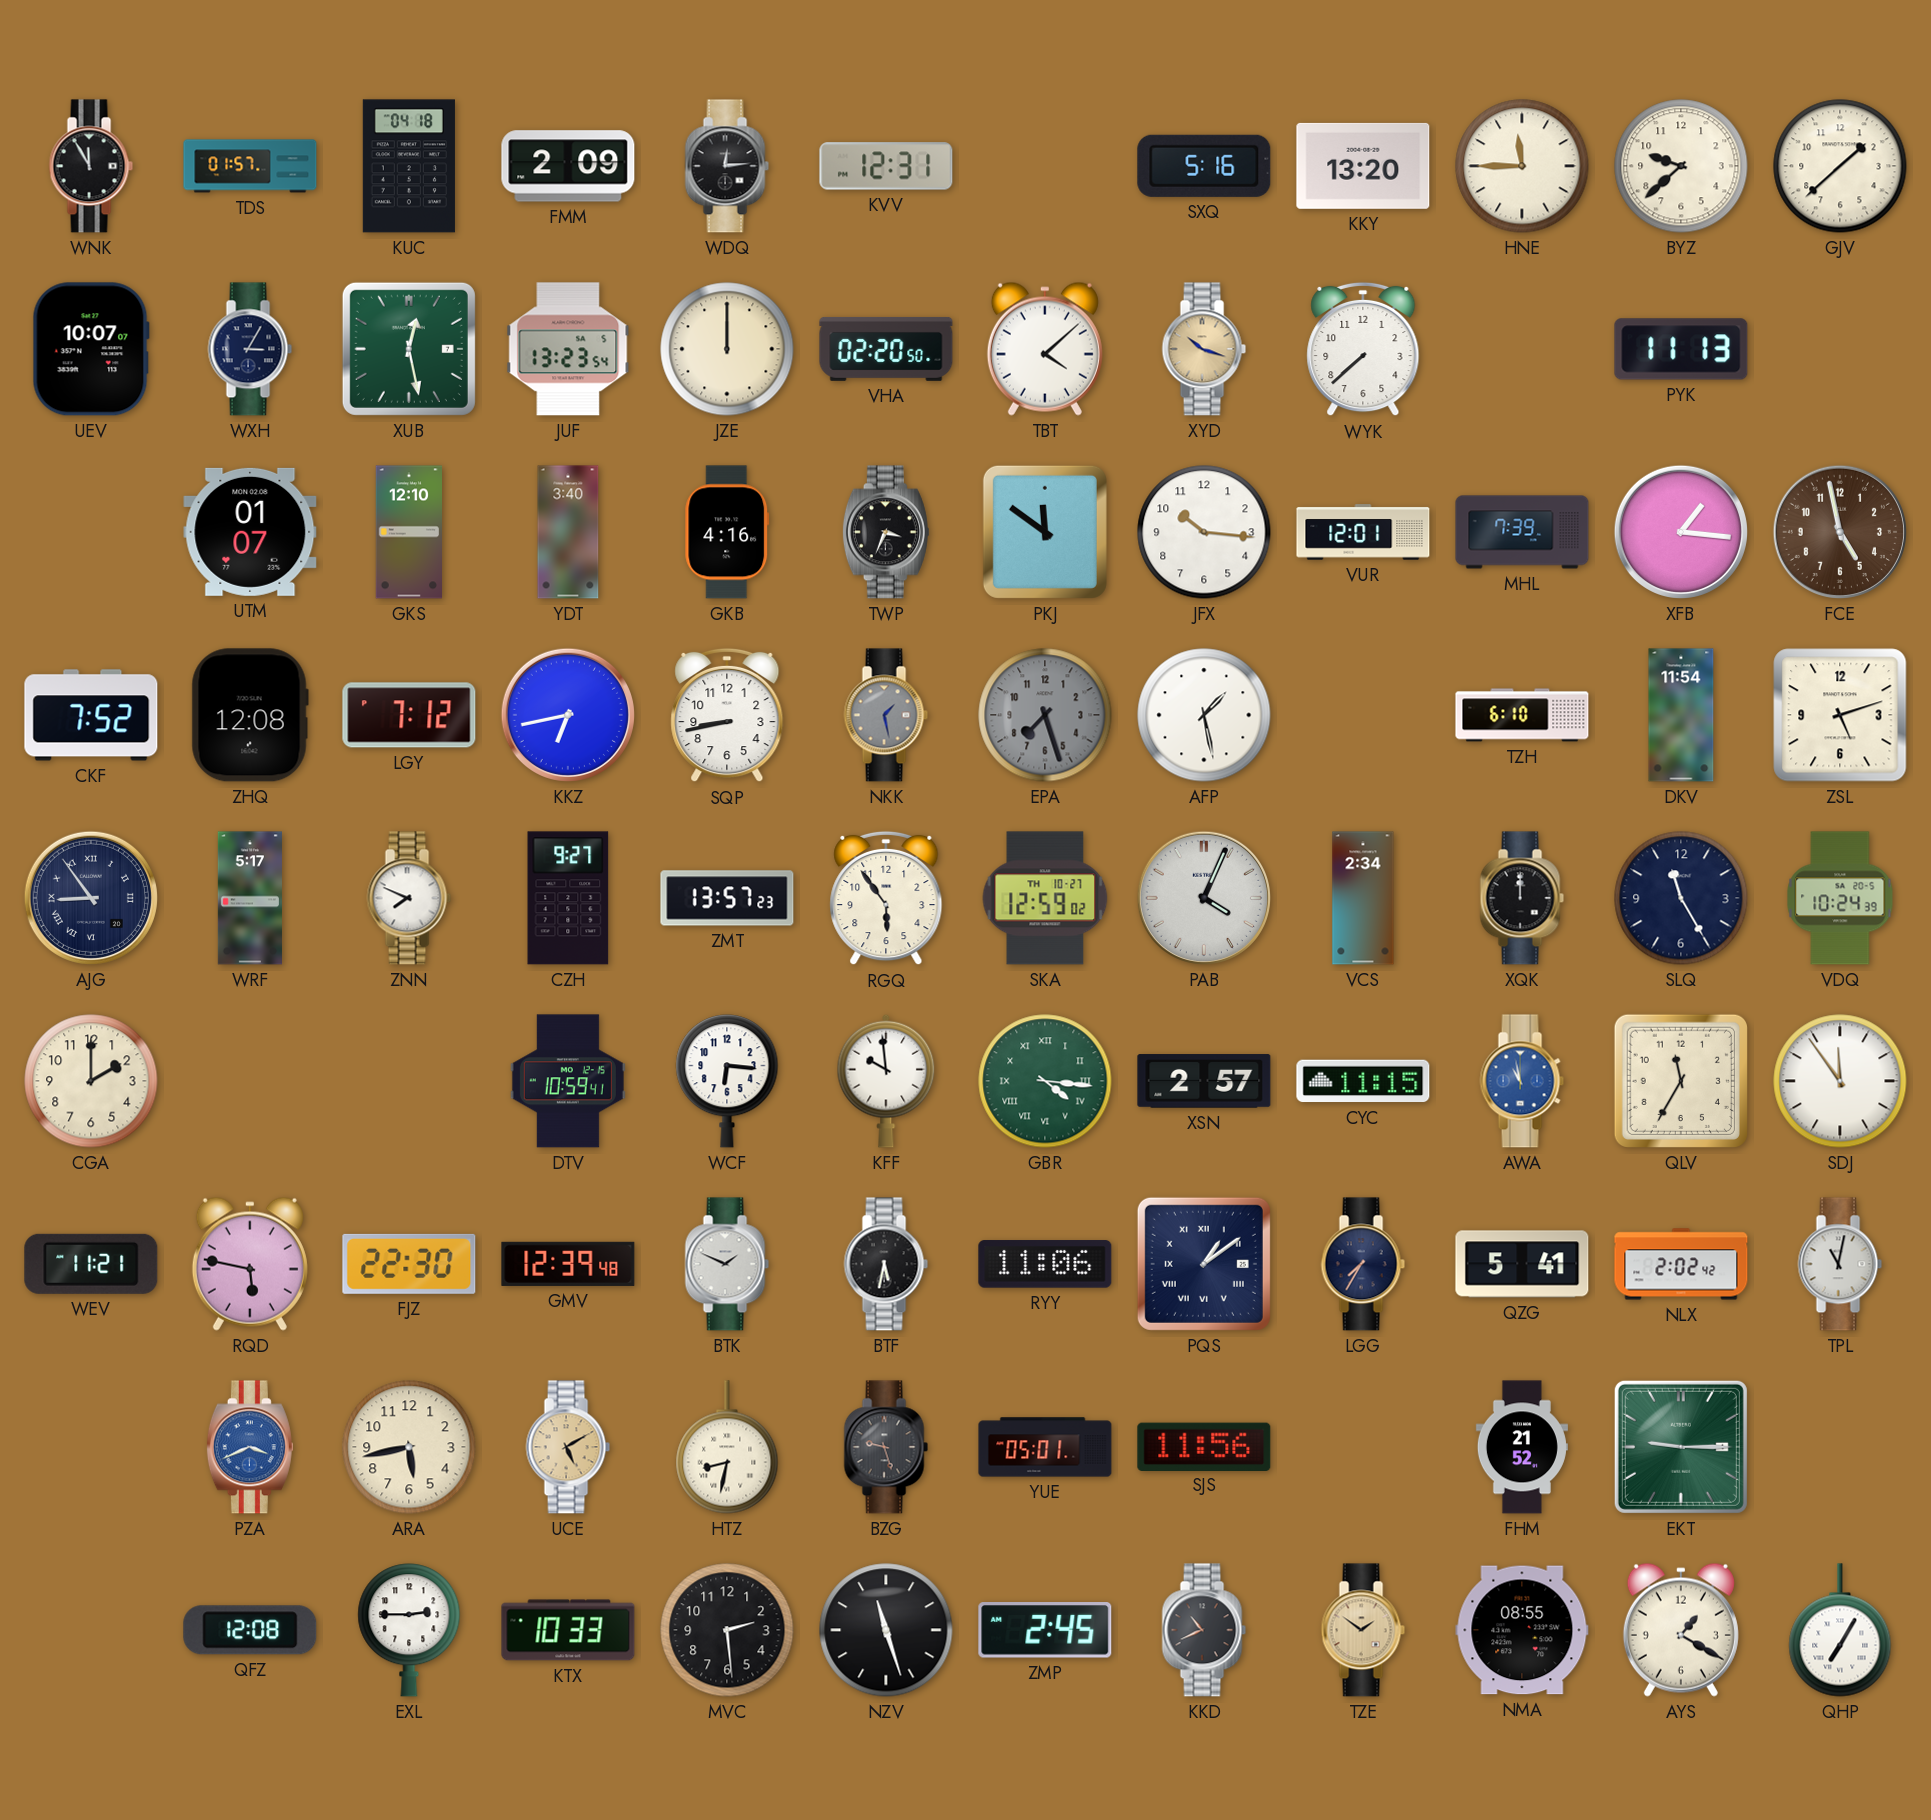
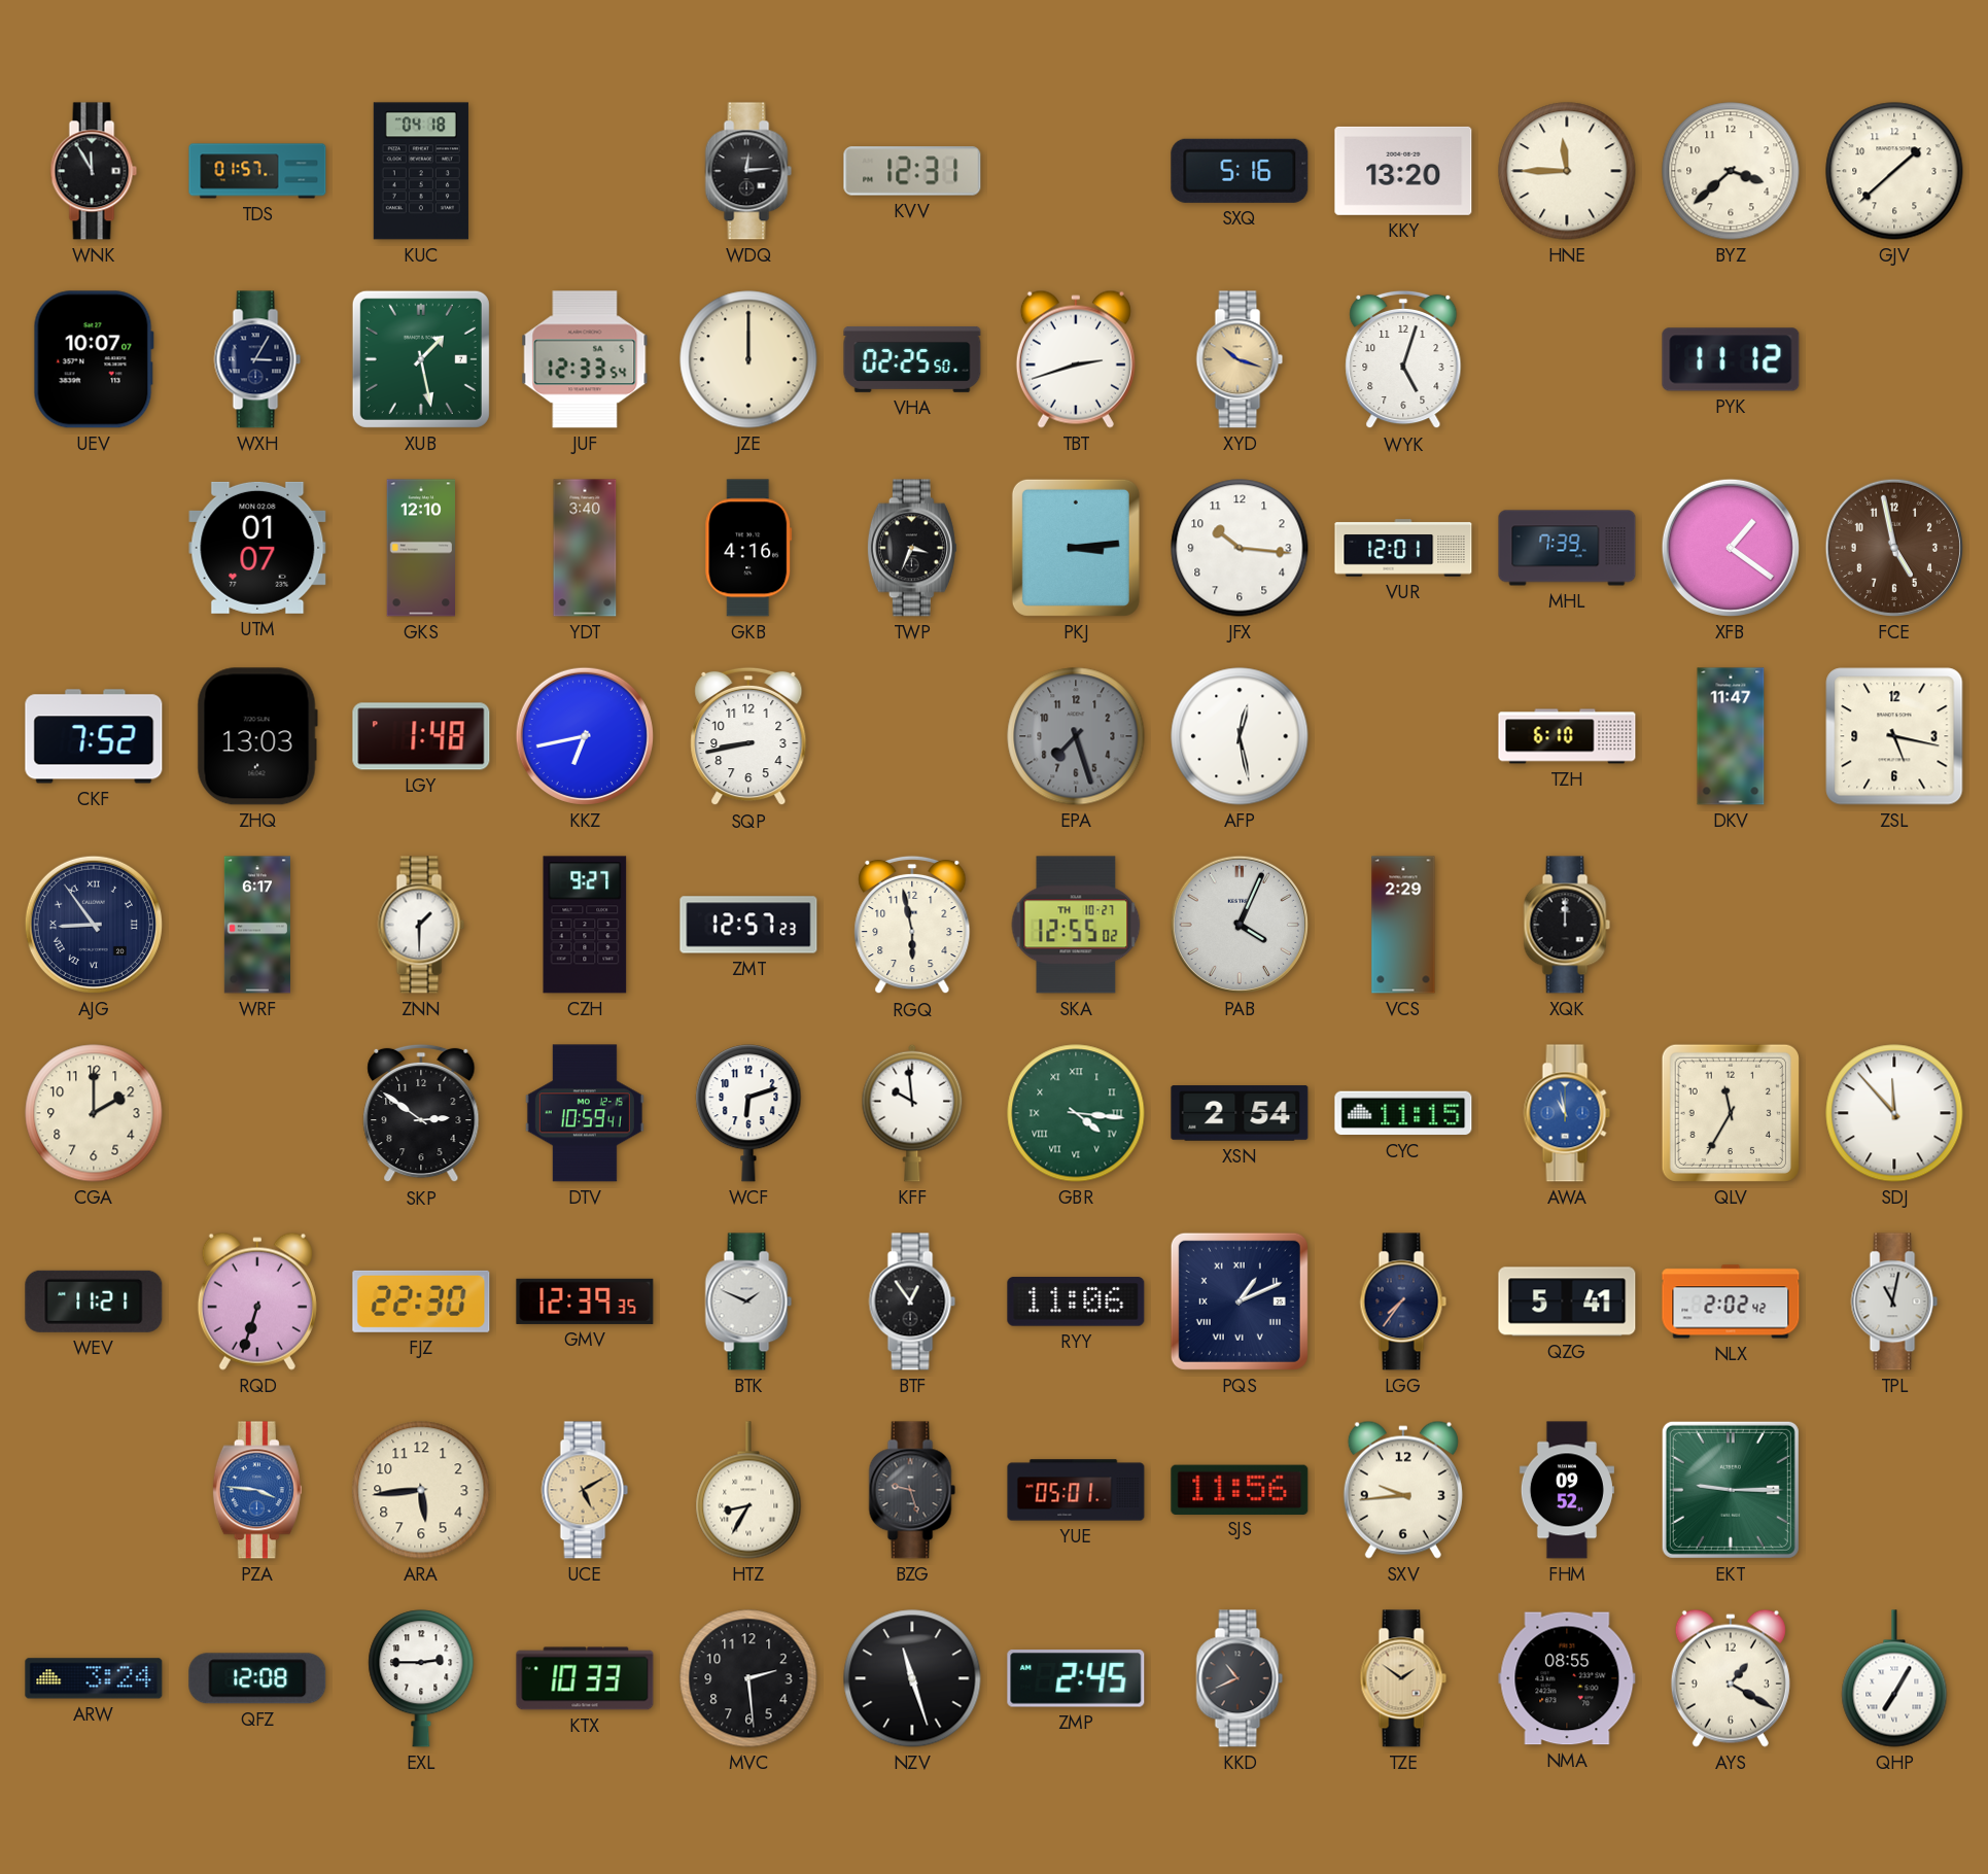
FMM: 2:09 -> none (568, 166)
BYZ: 9:38 -> 3:38 (1731, 171)
XUB: 12:28 -> 1:28 (421, 359)
JUF: 13:23 -> 12:33 (585, 359)
VHA: 02:20 -> 02:25 (912, 359)
TBT: 4:08 -> 2:42 (1076, 359)
WYK: 7:38 -> 5:03 (1403, 359)
PYK: 11:13 -> 11:12 (1731, 359)
PKJ: 11:51 -> 3:14 (1076, 548)
XFB: 1:16 -> 1:21 (1731, 548)
ZHQ: 12:08 -> 13:03 (257, 736)
LGY: 7:12 -> 1:48 (421, 736)
NKK: 1:28 -> none (886, 715)
AFP: 1:28 -> 12:28 (1240, 736)
DKV: 11:54 -> 11:47 (1731, 736)
ZSL: 5:12 -> 5:17 (1894, 736)
WRF: 5:17 -> 6:17 (257, 925)
ZNN: 7:49 -> 1:30 (421, 925)
ZMT: 13:57 -> 12:57 (748, 925)
RGQ: 5:54 -> 5:58 (912, 925)
SKA: 12:59 -> 12:55 (1076, 925)
VCS: 2:34 -> 2:29 (1403, 925)
SLQ: 11:25 -> none (1681, 898)
VDQ: 10:24 -> none (1840, 898)
SKP: none -> 2:51 (421, 1113)
WCF: 6:16 -> 6:12 (748, 1113)
XSN: 2:57 -> 2:54 (1240, 1113)
SDJ: 11:54 -> 11:53 (1894, 1113)
RQD: 5:47 -> 6:33 (257, 1302)
GMV: 12:39:48 -> 12:39:35 (585, 1302)
BTF: 5:32 -> 12:54 (912, 1302)
PQS: 1:09 -> 1:11 (1240, 1302)
LGG: 7:35 -> 7:36 (1403, 1302)
PZA: 3:41 -> 3:46 (257, 1490)
ARA: 5:43 -> 5:44 (421, 1490)
HTZ: 8:32 -> 8:35 (748, 1490)
SXV: none -> 9:44 (1403, 1490)
FHM: 21:52 -> 09:52 (1567, 1490)
ARW: none -> 3:24 (94, 1678)
